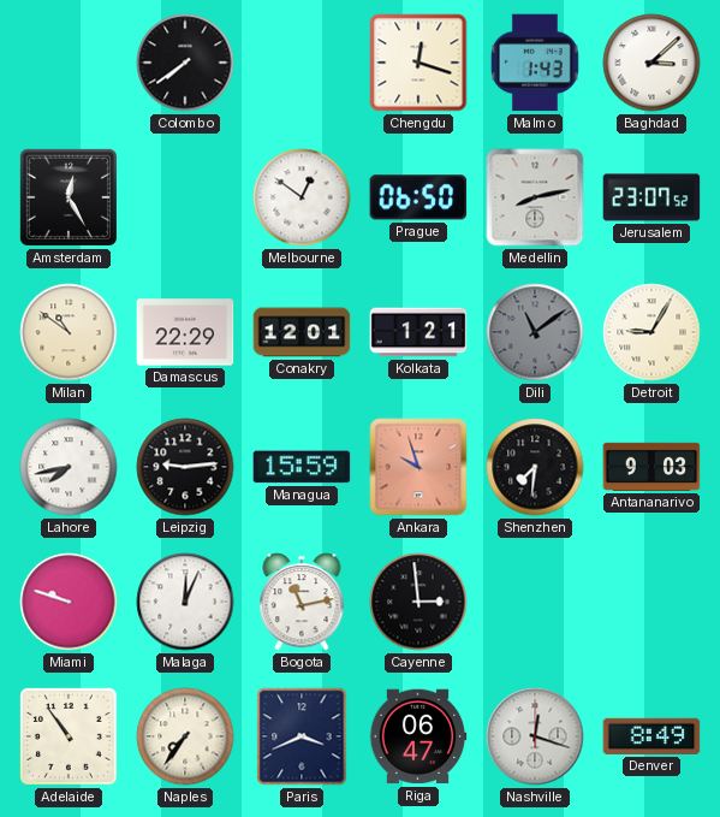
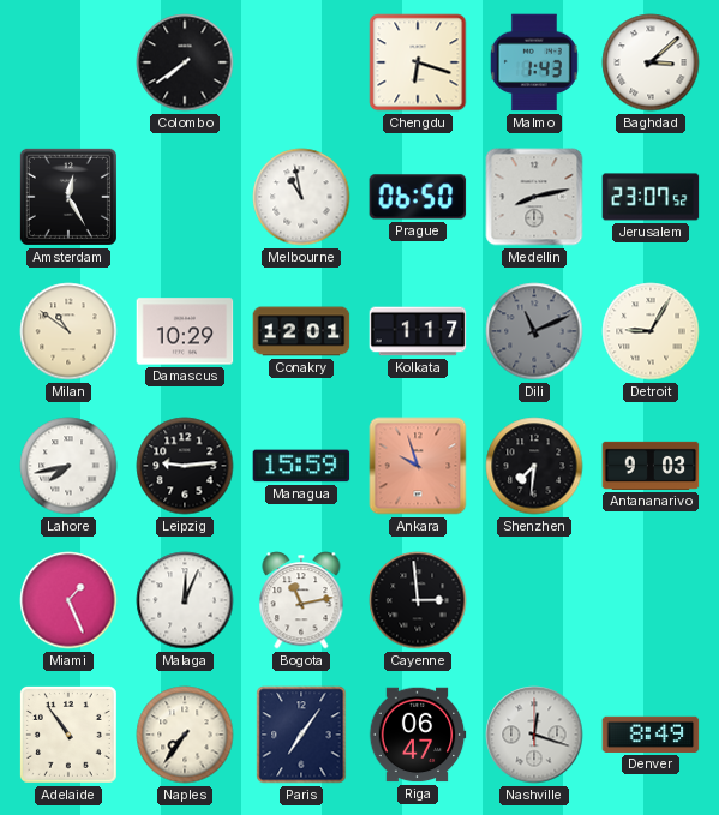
Chengdu: 12:18 -> 6:18 (418, 62)
Melbourne: 12:51 -> 10:58 (301, 197)
Damascus: 22:29 -> 10:29 (185, 331)
Kolkata: 1:21 -> 1:17 (418, 331)
Dili: 11:09 -> 11:11 (534, 331)
Miami: 9:48 -> 1:26 (68, 600)
Paris: 3:41 -> 7:06 (301, 735)
